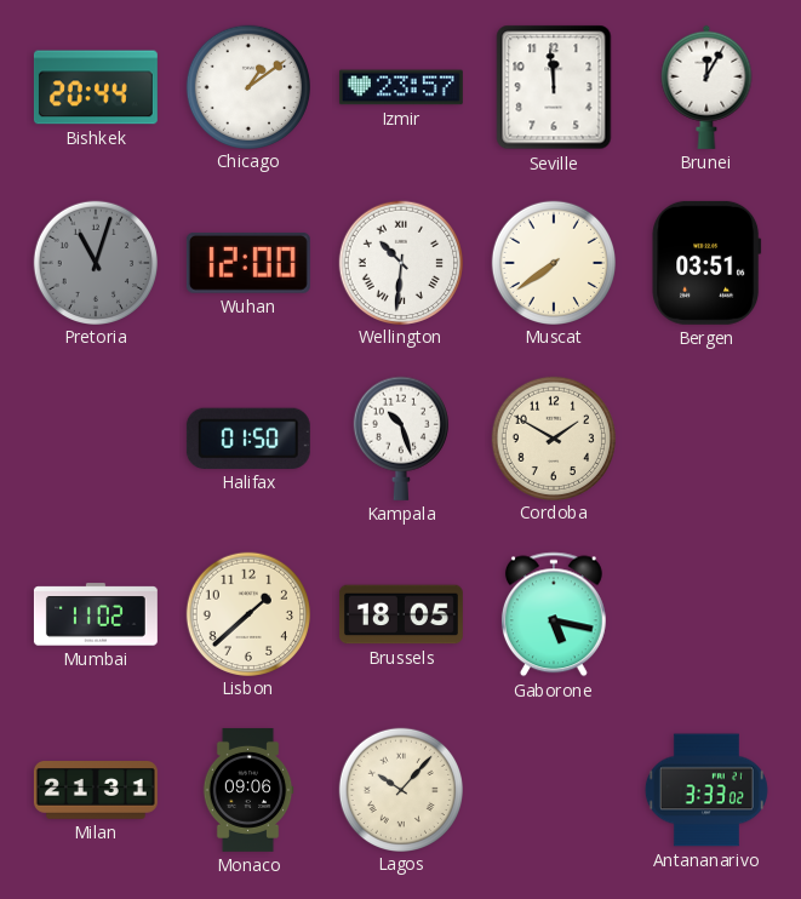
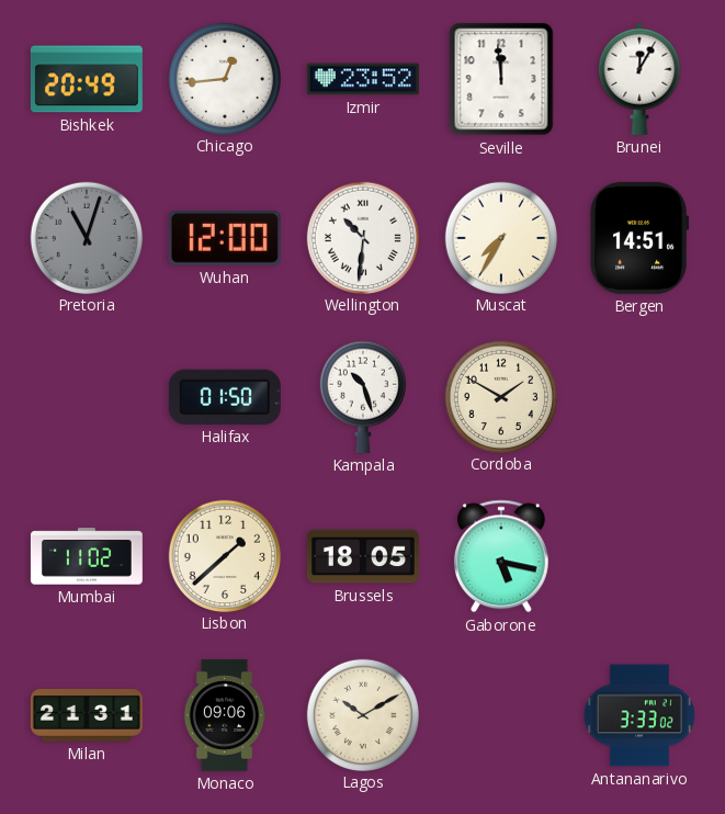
Bishkek: 20:44 -> 20:49 (87, 79)
Chicago: 1:09 -> 12:44 (224, 78)
Izmir: 23:57 -> 23:52 (363, 79)
Muscat: 7:39 -> 7:35 (500, 237)
Bergen: 03:51 -> 14:51 (639, 238)
Lagos: 10:07 -> 10:10 (362, 714)
